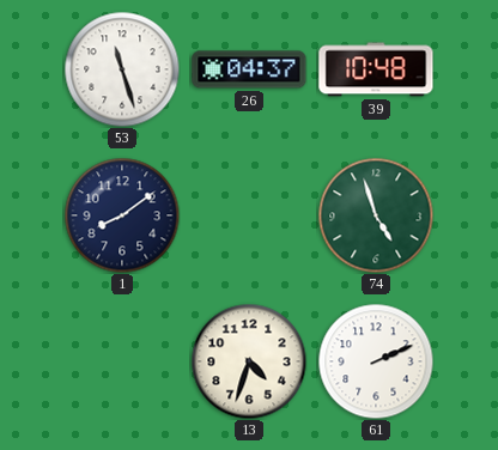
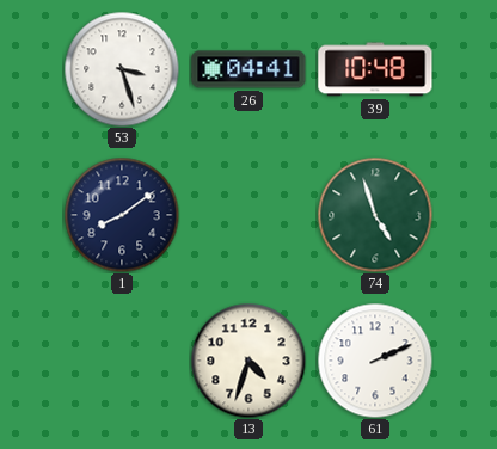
53: 11:27 -> 3:27 (122, 69)
26: 04:37 -> 04:41 (249, 69)
